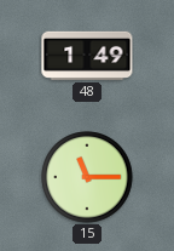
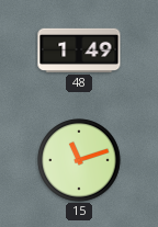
15: 11:15 -> 11:12 (79, 160)
